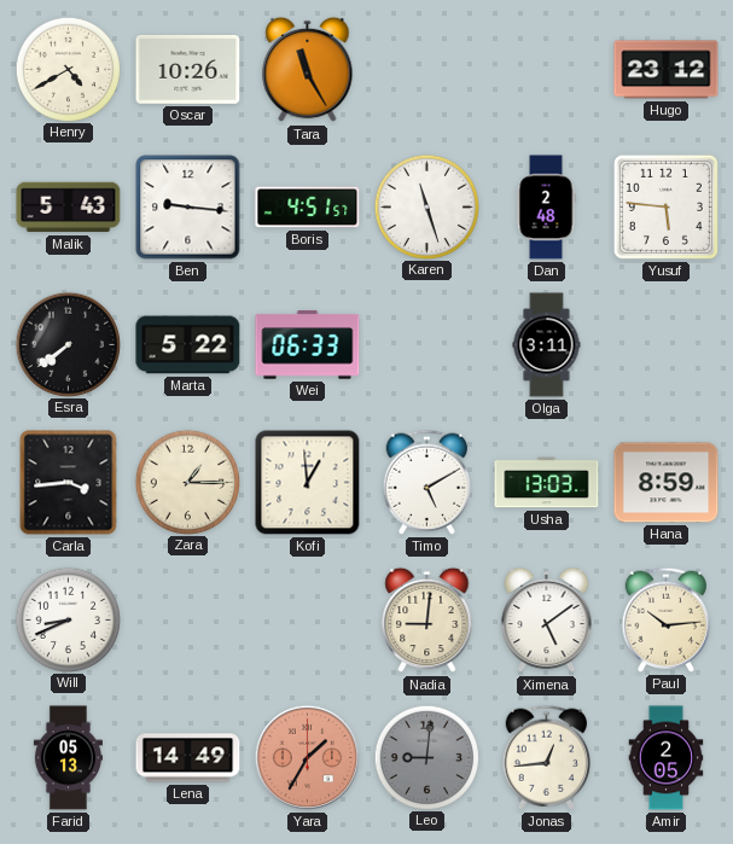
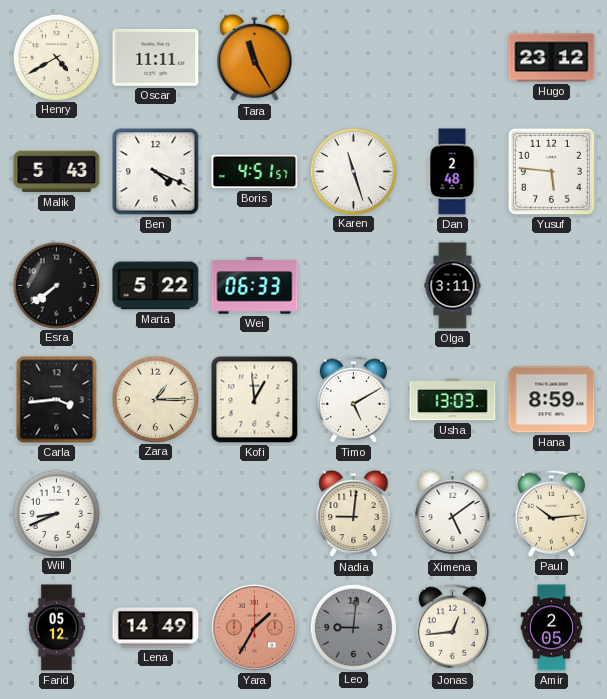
Oscar: 10:26 -> 11:11 (156, 57)
Ben: 9:16 -> 4:19 (156, 172)
Farid: 05:13 -> 05:12 (56, 628)
